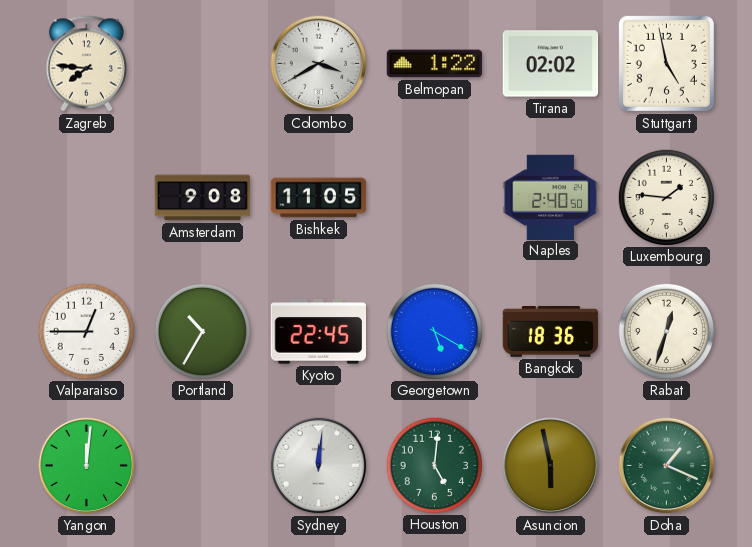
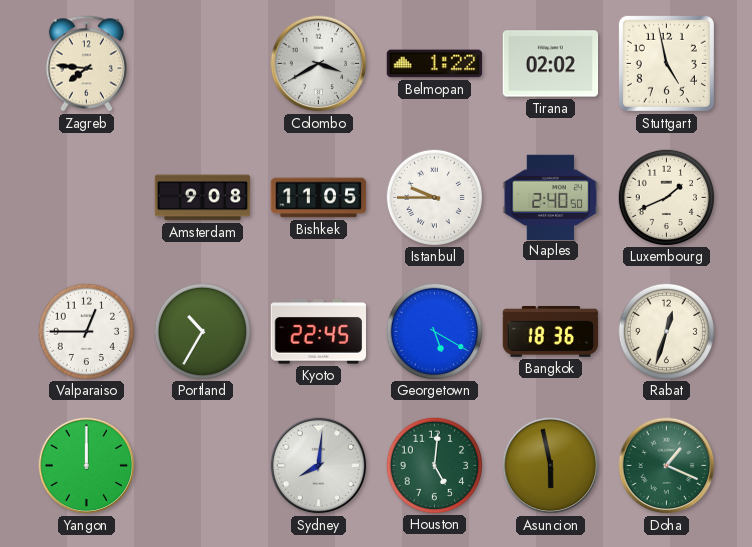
Istanbul: none -> 9:45 (434, 197)
Luxembourg: 1:46 -> 1:41 (666, 197)
Yangon: 12:01 -> 12:00 (87, 466)
Sydney: 12:01 -> 8:01 (319, 466)
